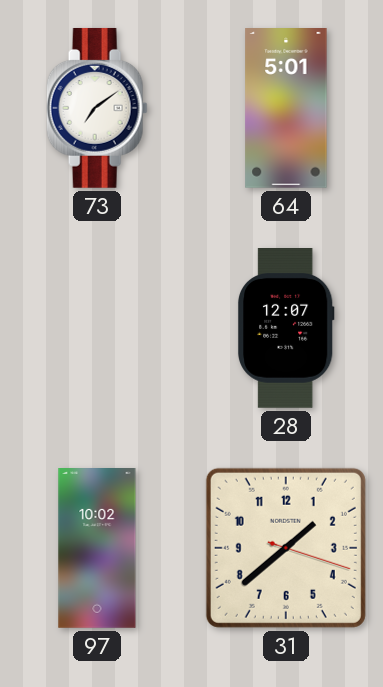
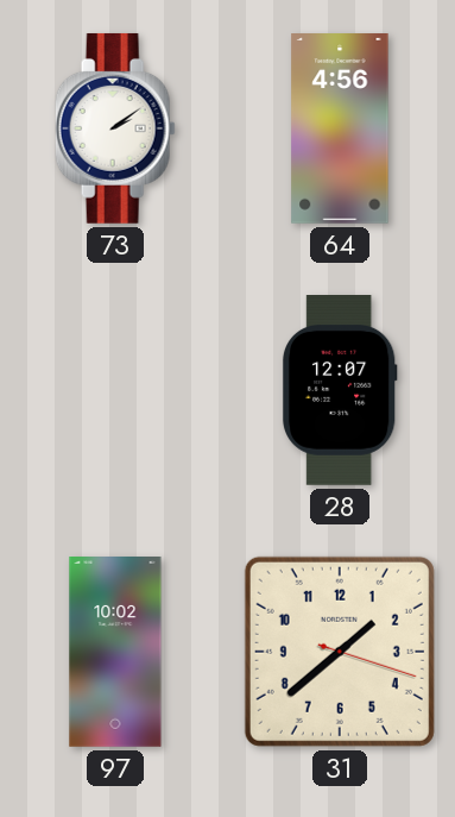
73: 7:09 -> 2:09 (115, 128)
64: 5:01 -> 4:56 (340, 130)
